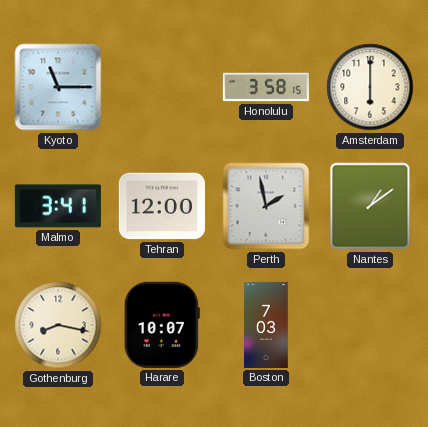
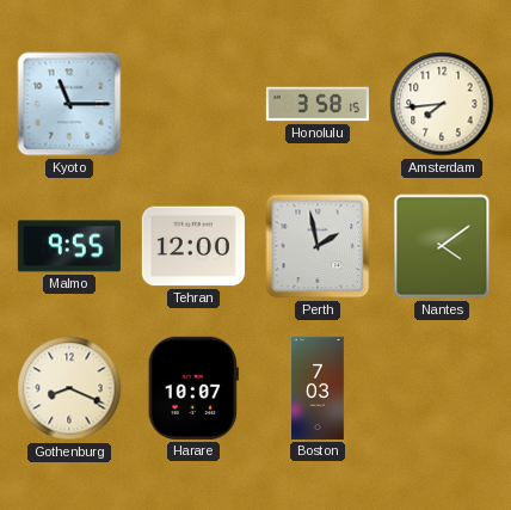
Amsterdam: 6:00 -> 7:44 (442, 104)
Malmo: 3:41 -> 9:55 (69, 246)
Nantes: 1:09 -> 4:09 (442, 246)
Gothenburg: 8:17 -> 8:19 (69, 388)
